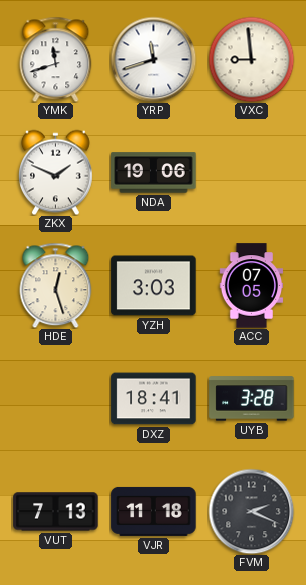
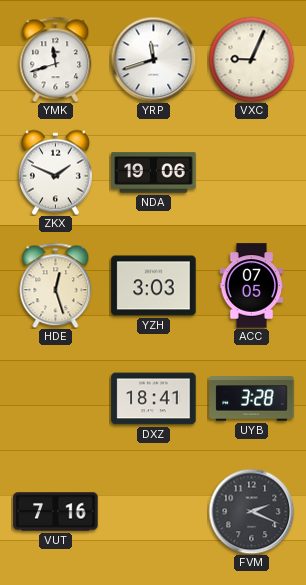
VXC: 8:59 -> 9:04 (251, 59)
VUT: 7:13 -> 7:16 (56, 512)
VJR: 11:18 -> none (154, 511)
